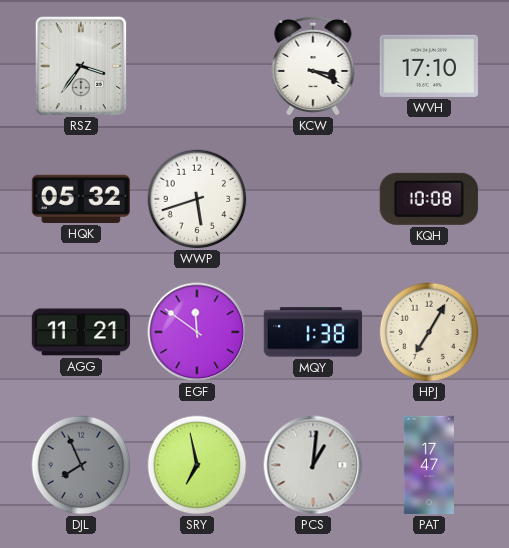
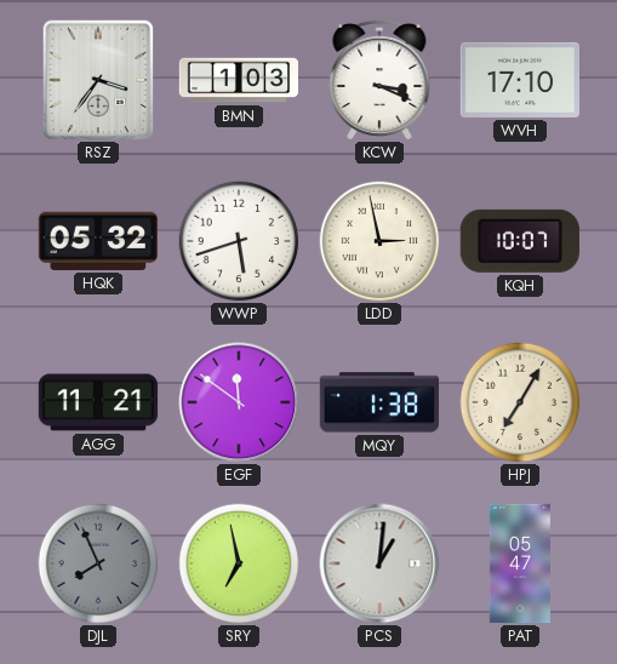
BMN: none -> 1:03 (239, 80)
LDD: none -> 2:58 (379, 241)
KQH: 10:08 -> 10:07 (520, 241)
PAT: 17:47 -> 05:47 (520, 563)
